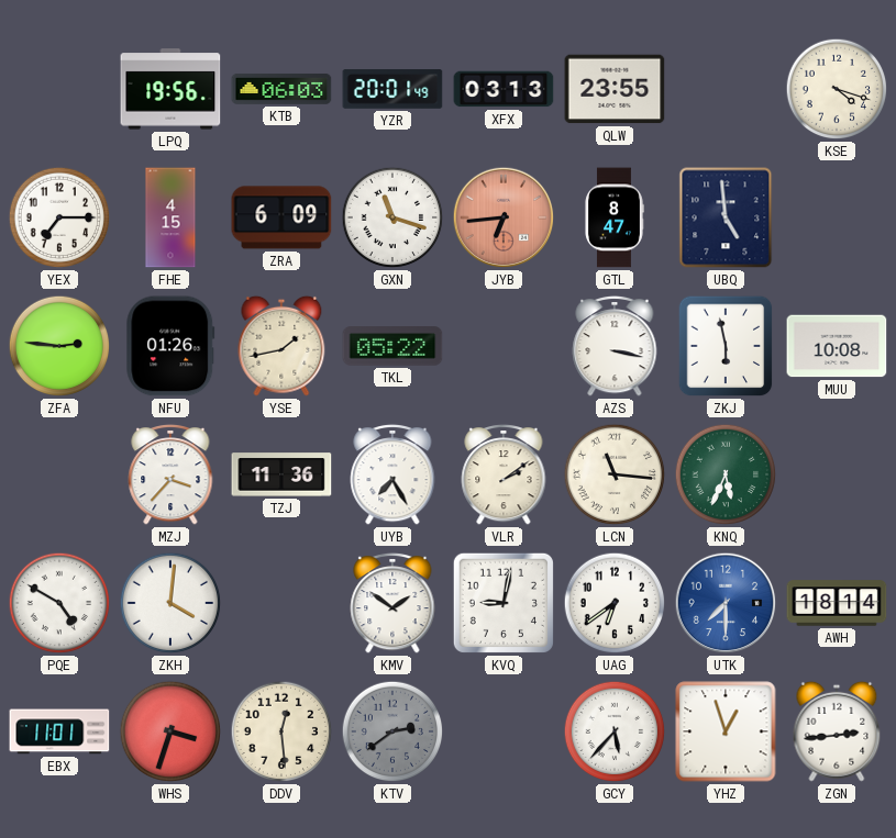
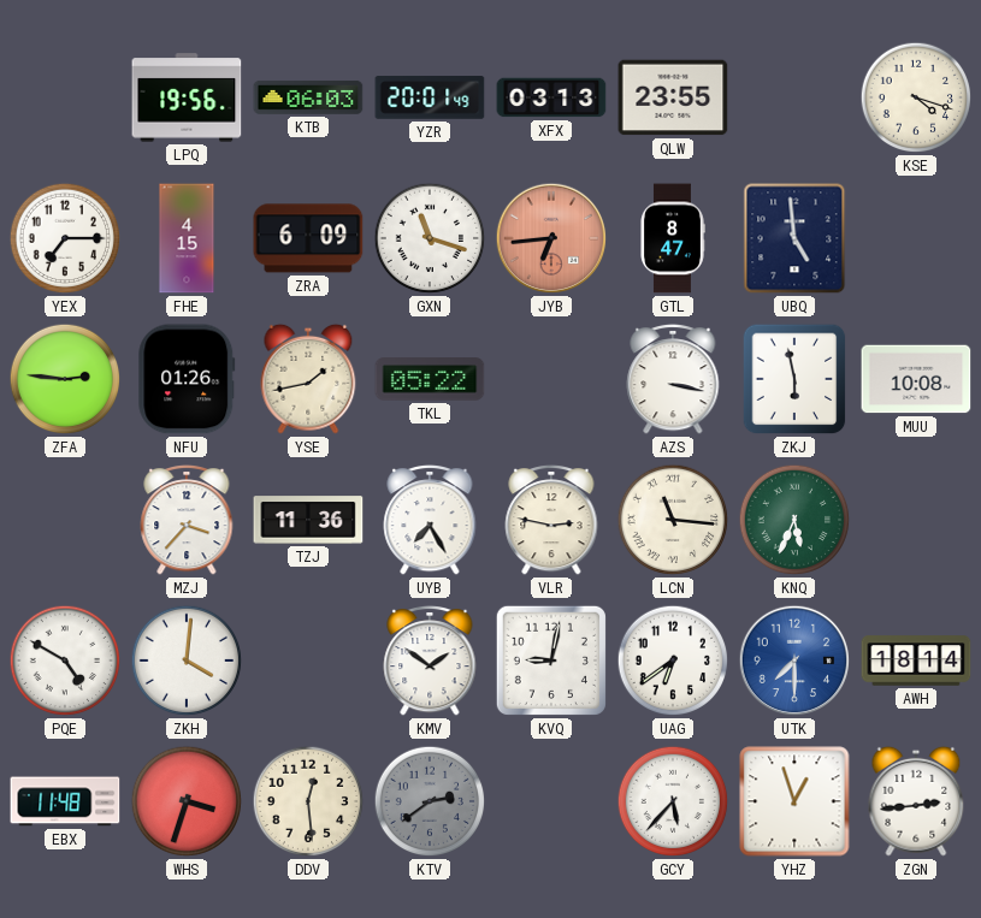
VLR: 2:09 -> 2:47 (551, 520)
EBX: 11:01 -> 11:48 (65, 801)
